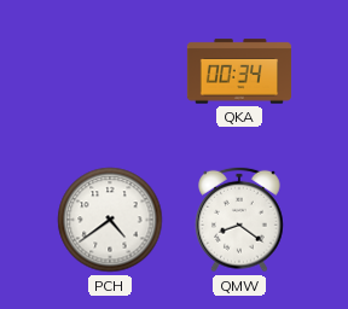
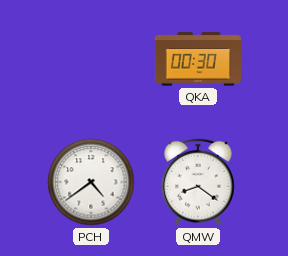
QKA: 00:34 -> 00:30 (198, 59)
